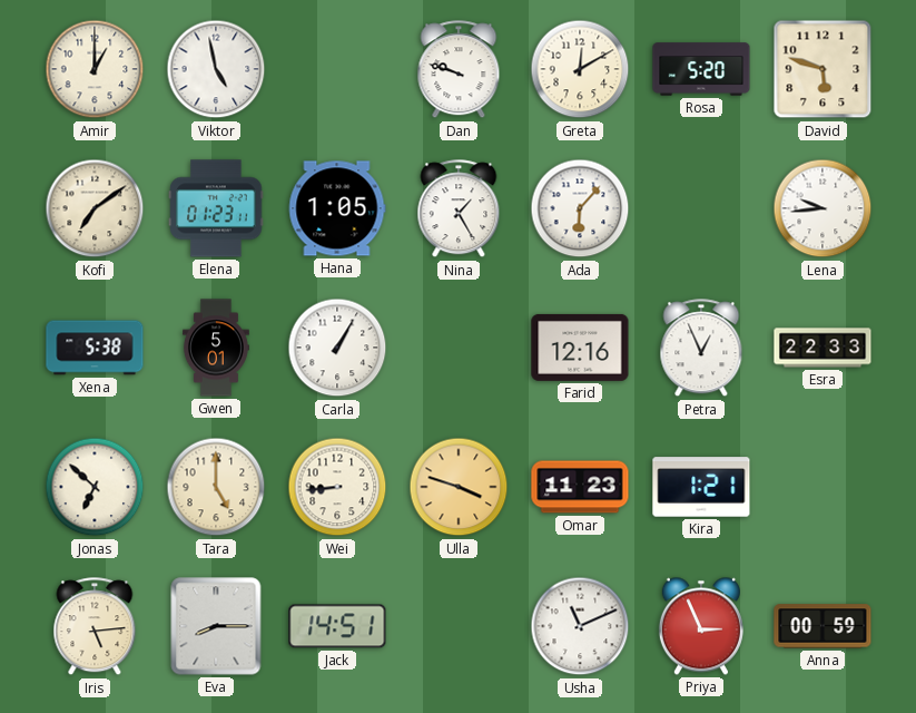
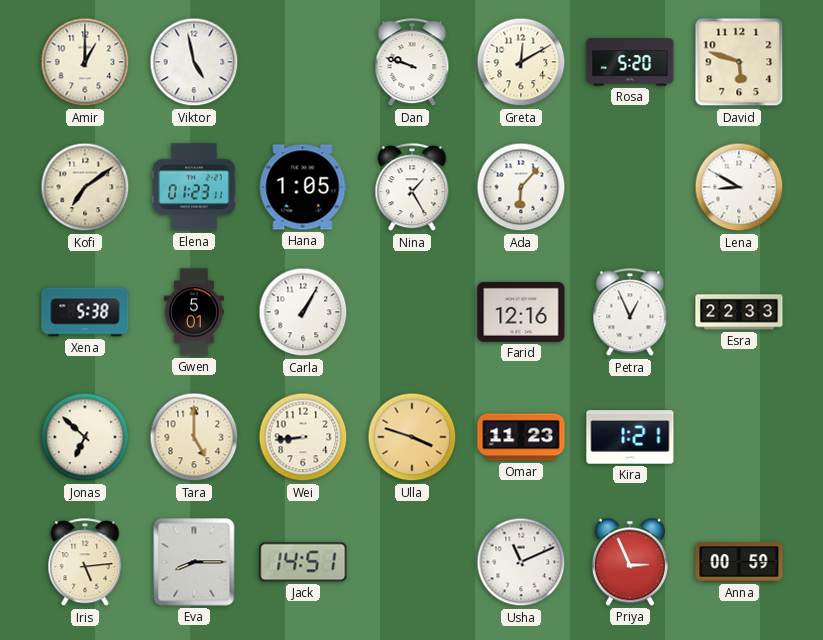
Lena: 9:44 -> 8:50 (739, 187)
